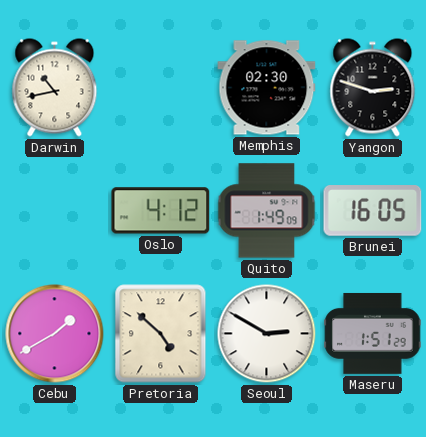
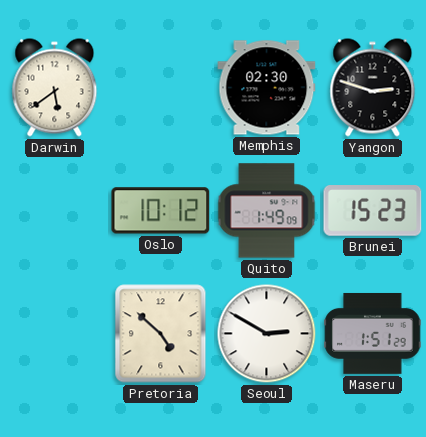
Darwin: 10:43 -> 5:39 (55, 88)
Oslo: 4:12 -> 10:12 (161, 211)
Brunei: 16:05 -> 15:23 (373, 211)
Cebu: 1:40 -> none (55, 334)
